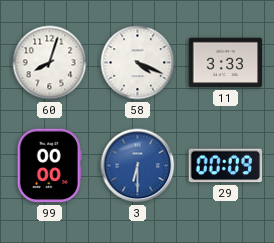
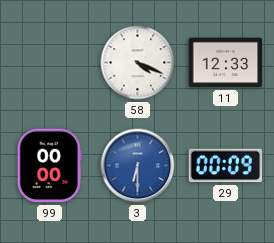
60: 8:03 -> none (50, 63)
11: 3:33 -> 12:33 (226, 63)
